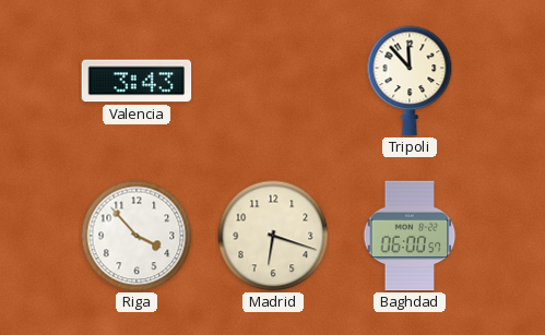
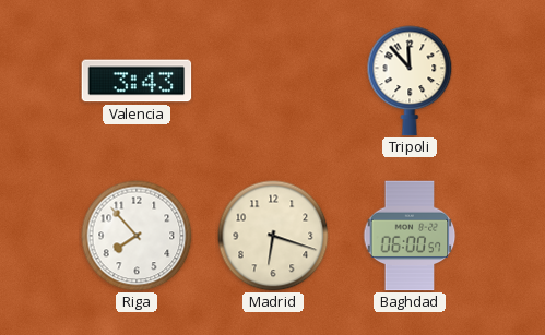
Riga: 3:53 -> 7:53 (137, 236)
